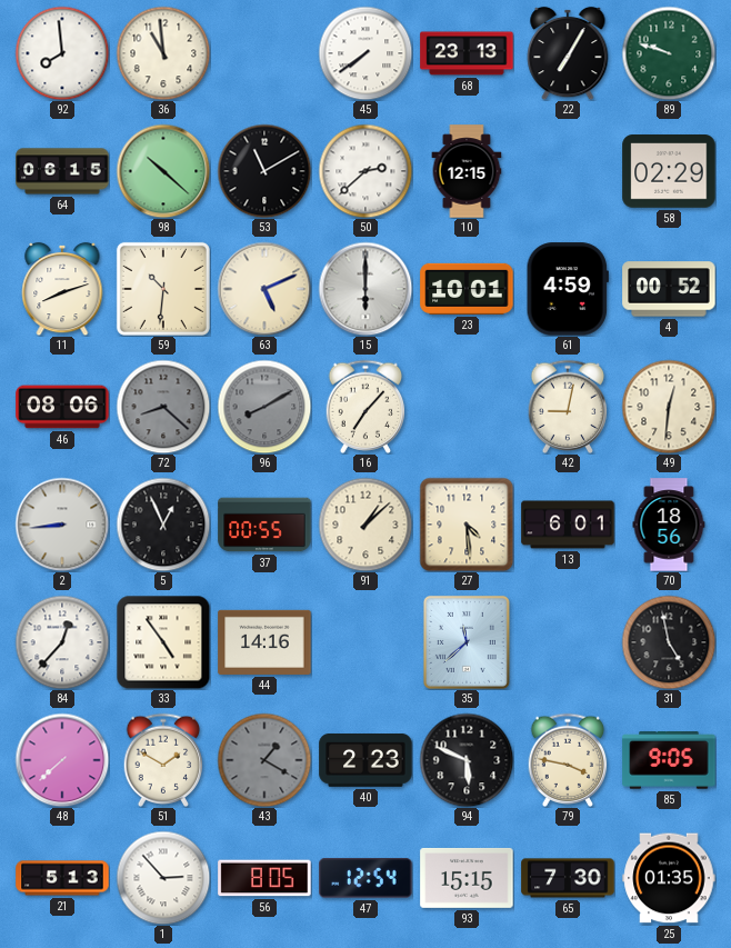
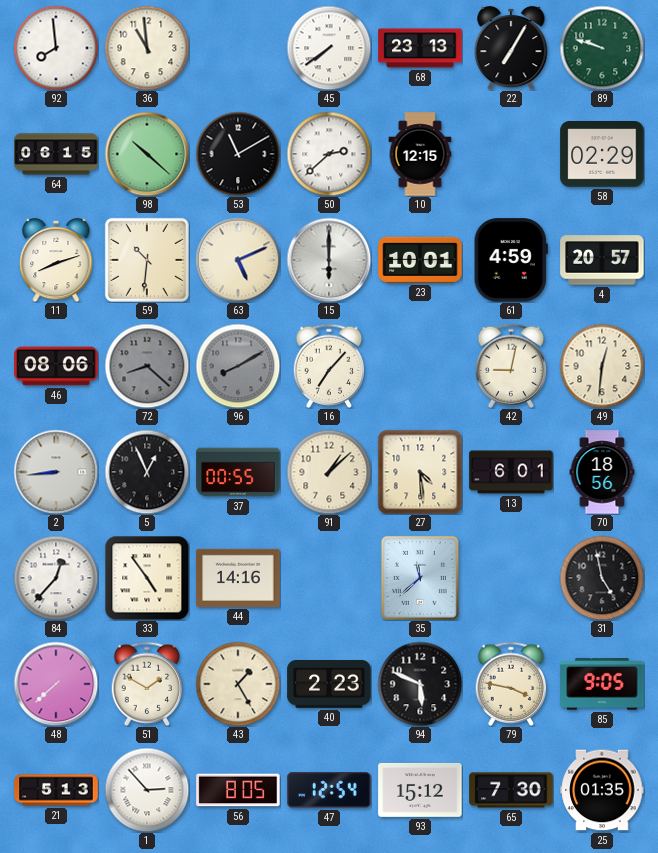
4: 00:52 -> 20:57 (602, 260)
43: 1:20 -> 1:25 (238, 684)
43 dial: grey -> cream (238, 684)
93: 15:15 -> 15:12 (420, 790)
